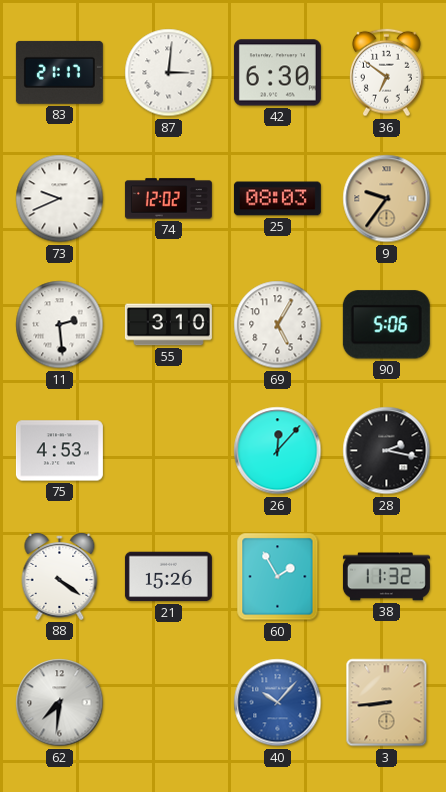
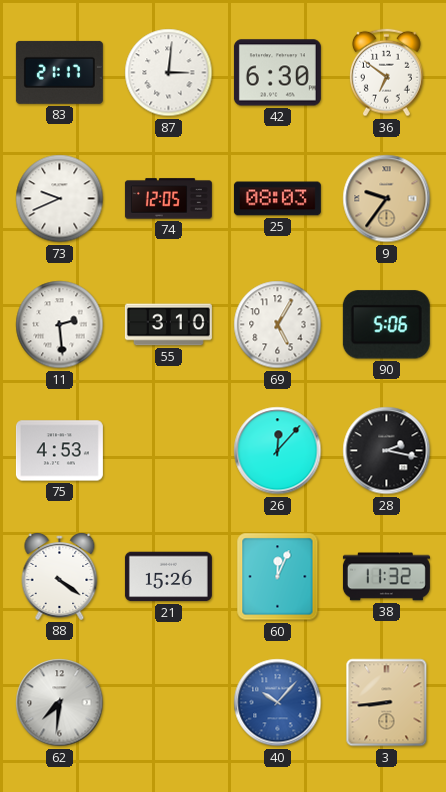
74: 12:02 -> 12:05 (168, 199)
60: 1:55 -> 12:04 (278, 577)
